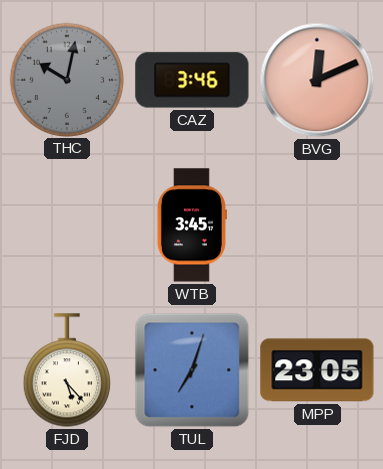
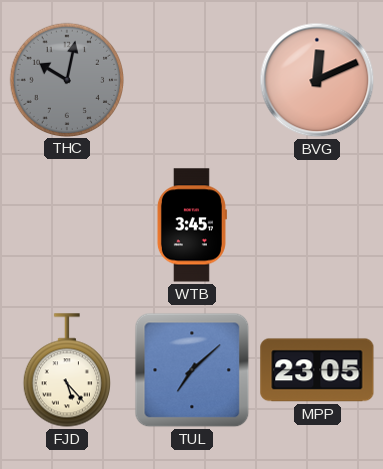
CAZ: 3:46 -> none (192, 80)
TUL: 7:03 -> 7:08 (192, 370)
